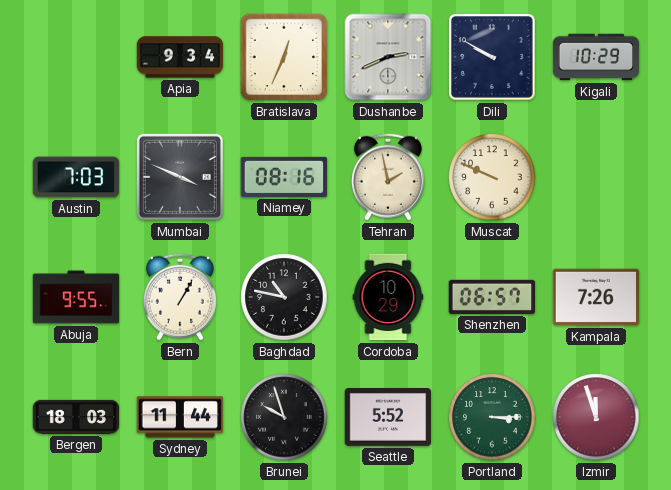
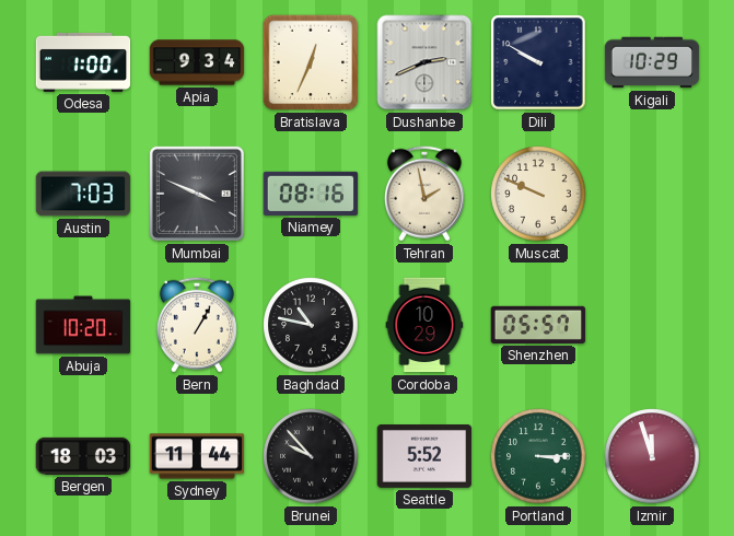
Odesa: none -> 1:00 (83, 62)
Abuja: 9:55 -> 10:20 (83, 325)
Shenzhen: 06:57 -> 05:57 (538, 325)
Kampala: 7:26 -> none (596, 297)
Brunei: 9:57 -> 9:53 (311, 456)
